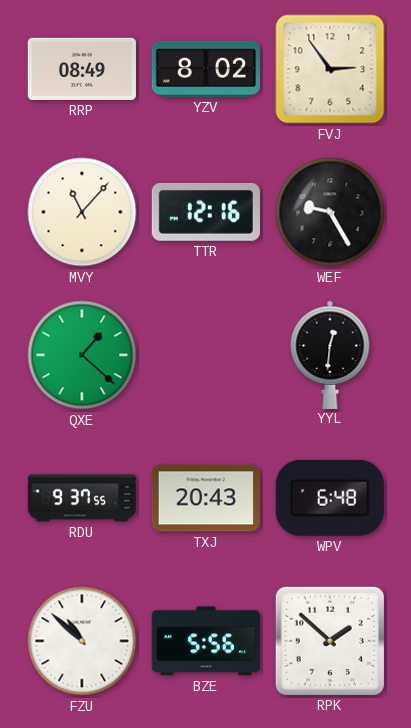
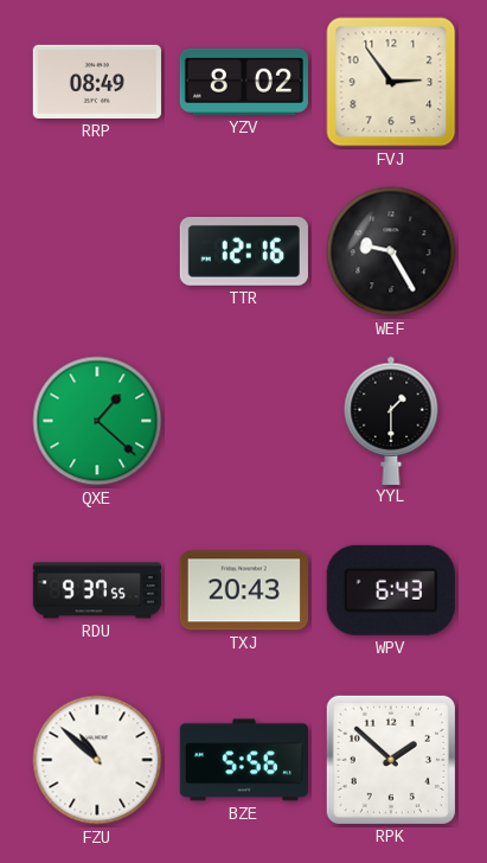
MVY: 11:07 -> none (82, 212)
YYL: 12:31 -> 1:30 (391, 420)
WPV: 6:48 -> 6:43 (391, 590)
